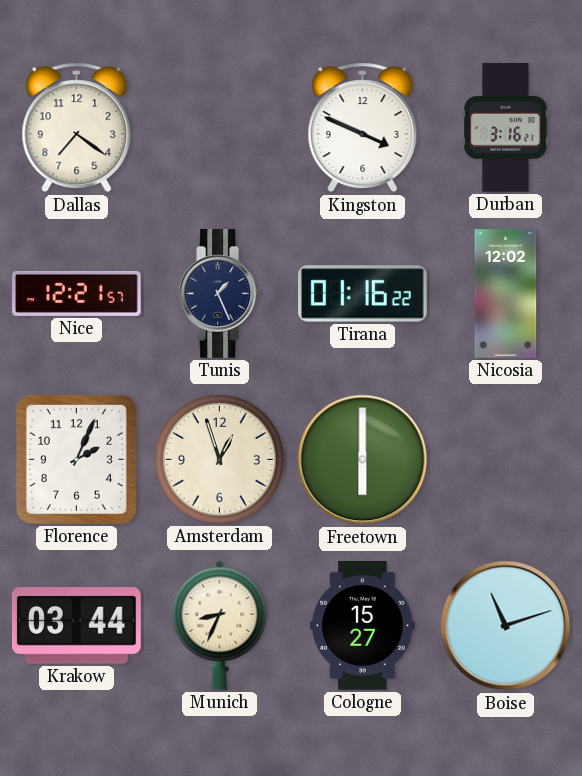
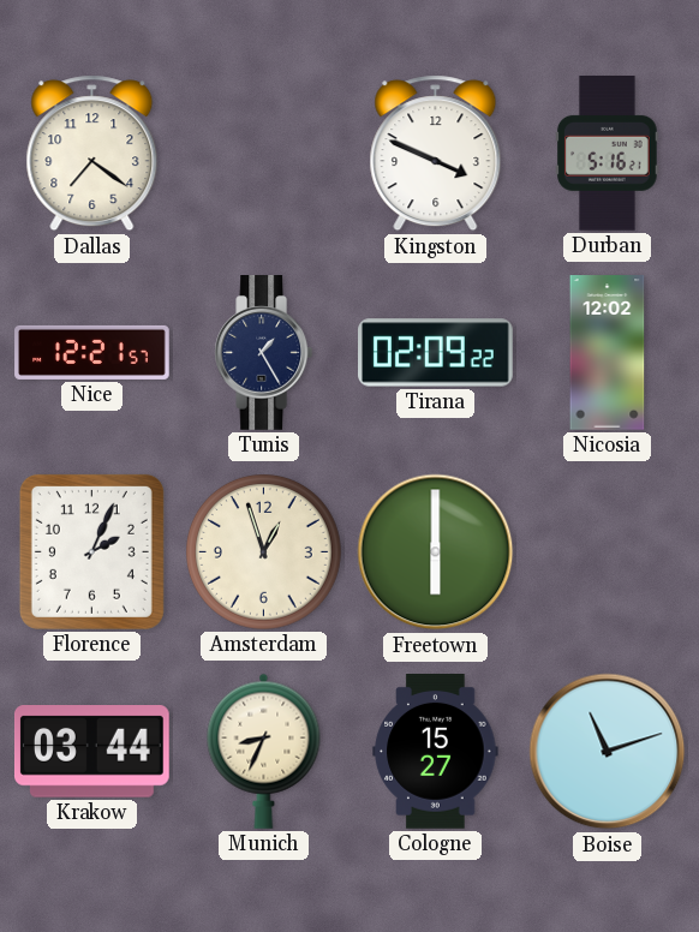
Durban: 3:16 -> 5:16 (608, 154)
Tunis: 1:26 -> 1:25 (264, 353)
Tirana: 01:16 -> 02:09 (436, 353)
